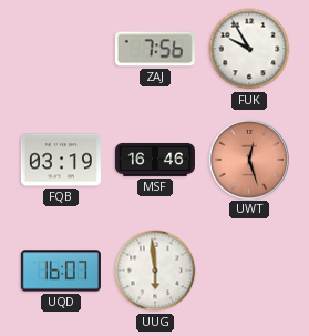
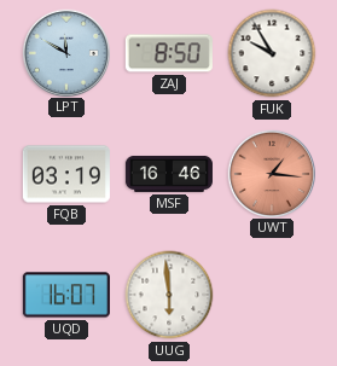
LPT: none -> 11:50 (65, 52)
ZAJ: 7:56 -> 8:50 (169, 53)
UWT: 12:27 -> 1:16 (271, 173)
